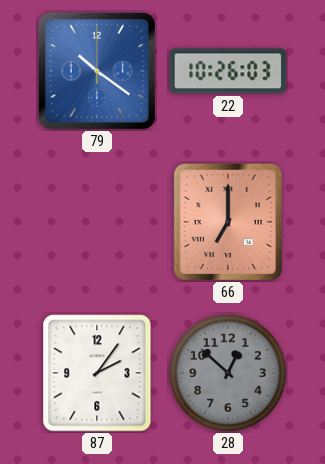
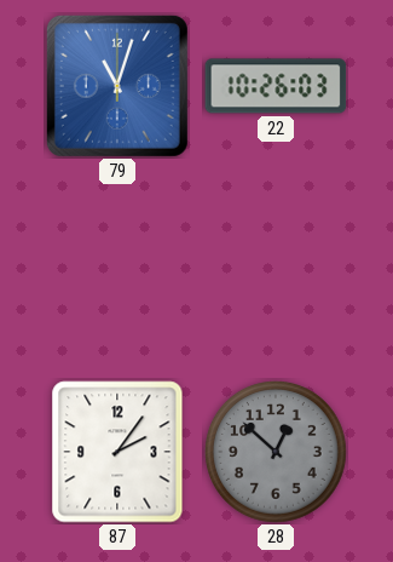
79: 10:21 -> 11:03 (117, 86)
66: 7:00 -> none (228, 222)
